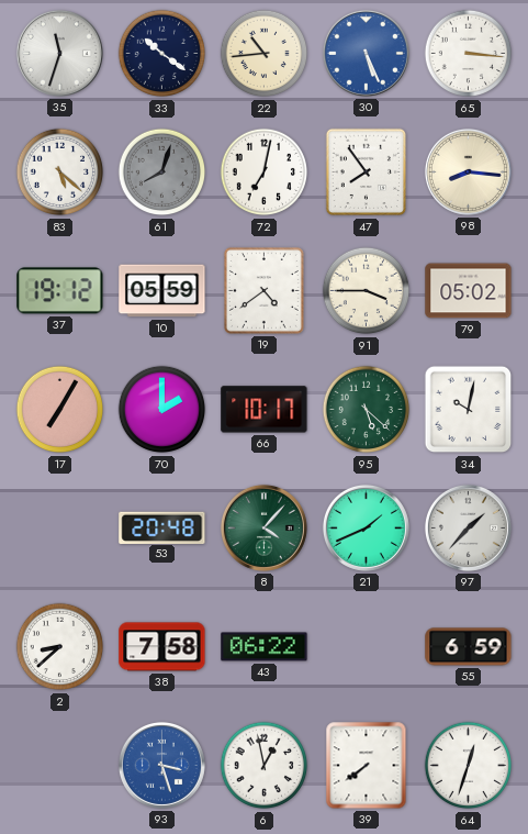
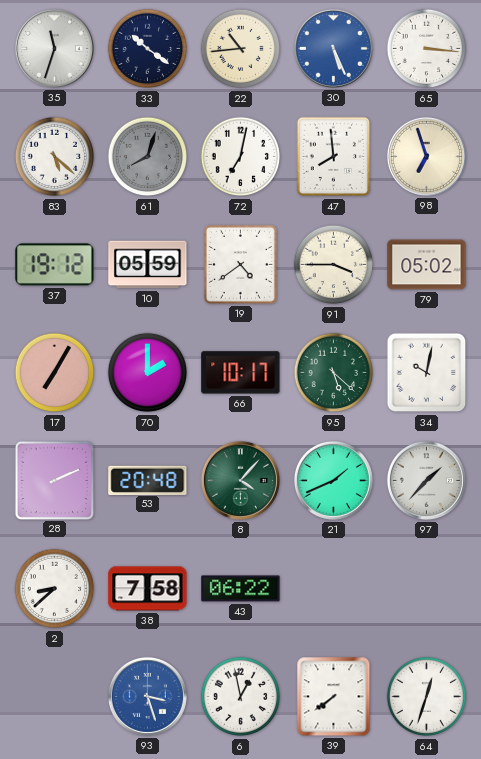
47: 7:54 -> 7:59 (333, 157)
98: 8:16 -> 6:57 (426, 156)
28: none -> 2:11 (54, 480)
55: 6:59 -> none (469, 647)
